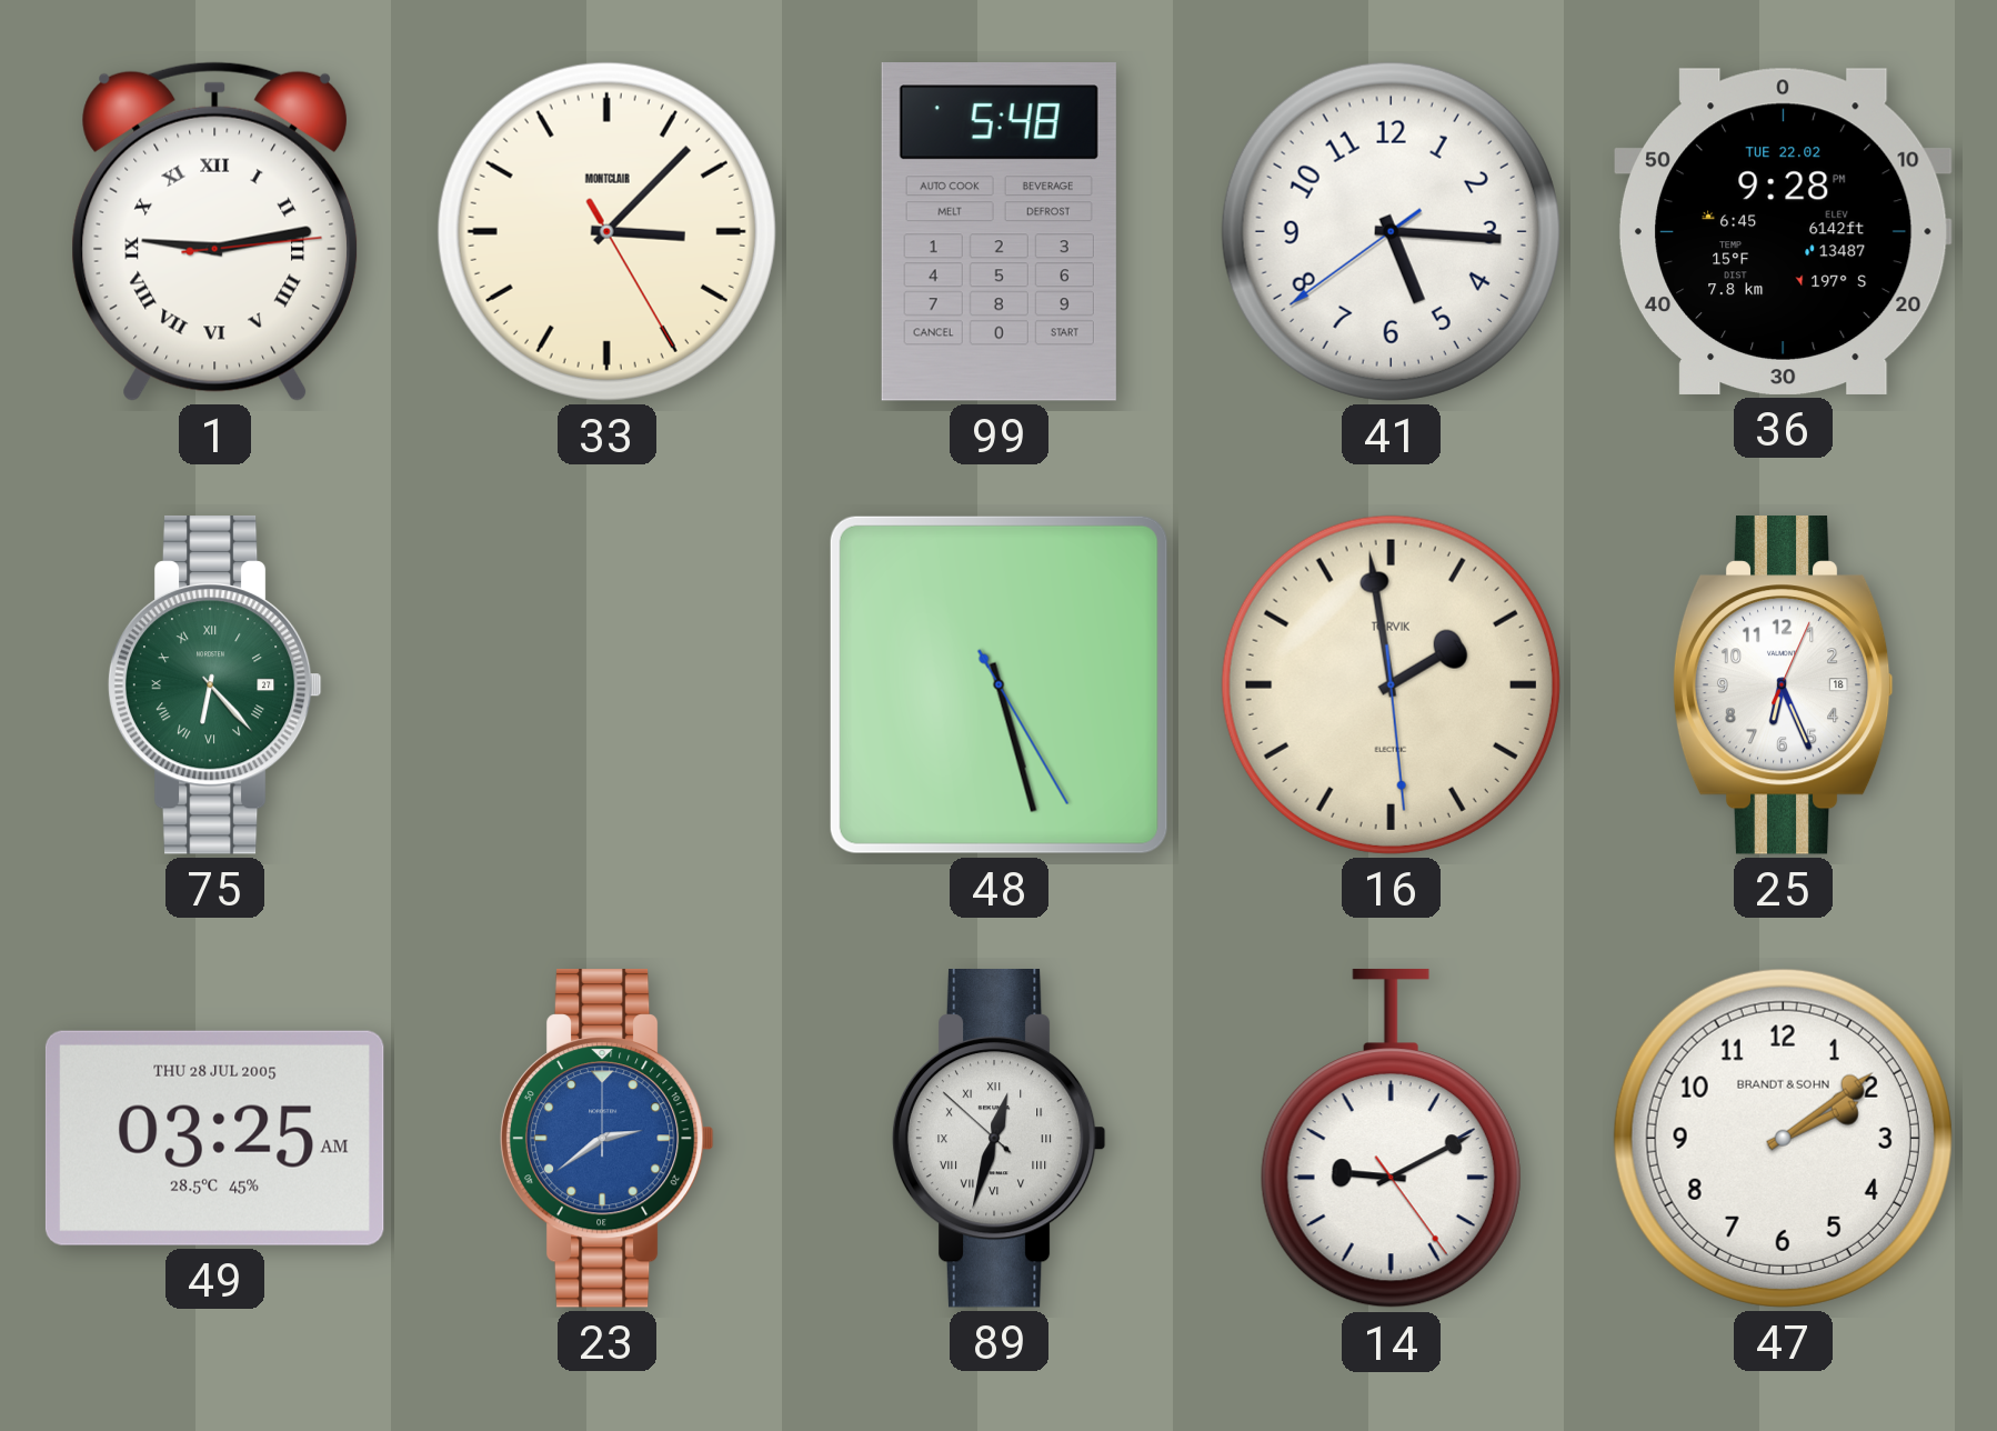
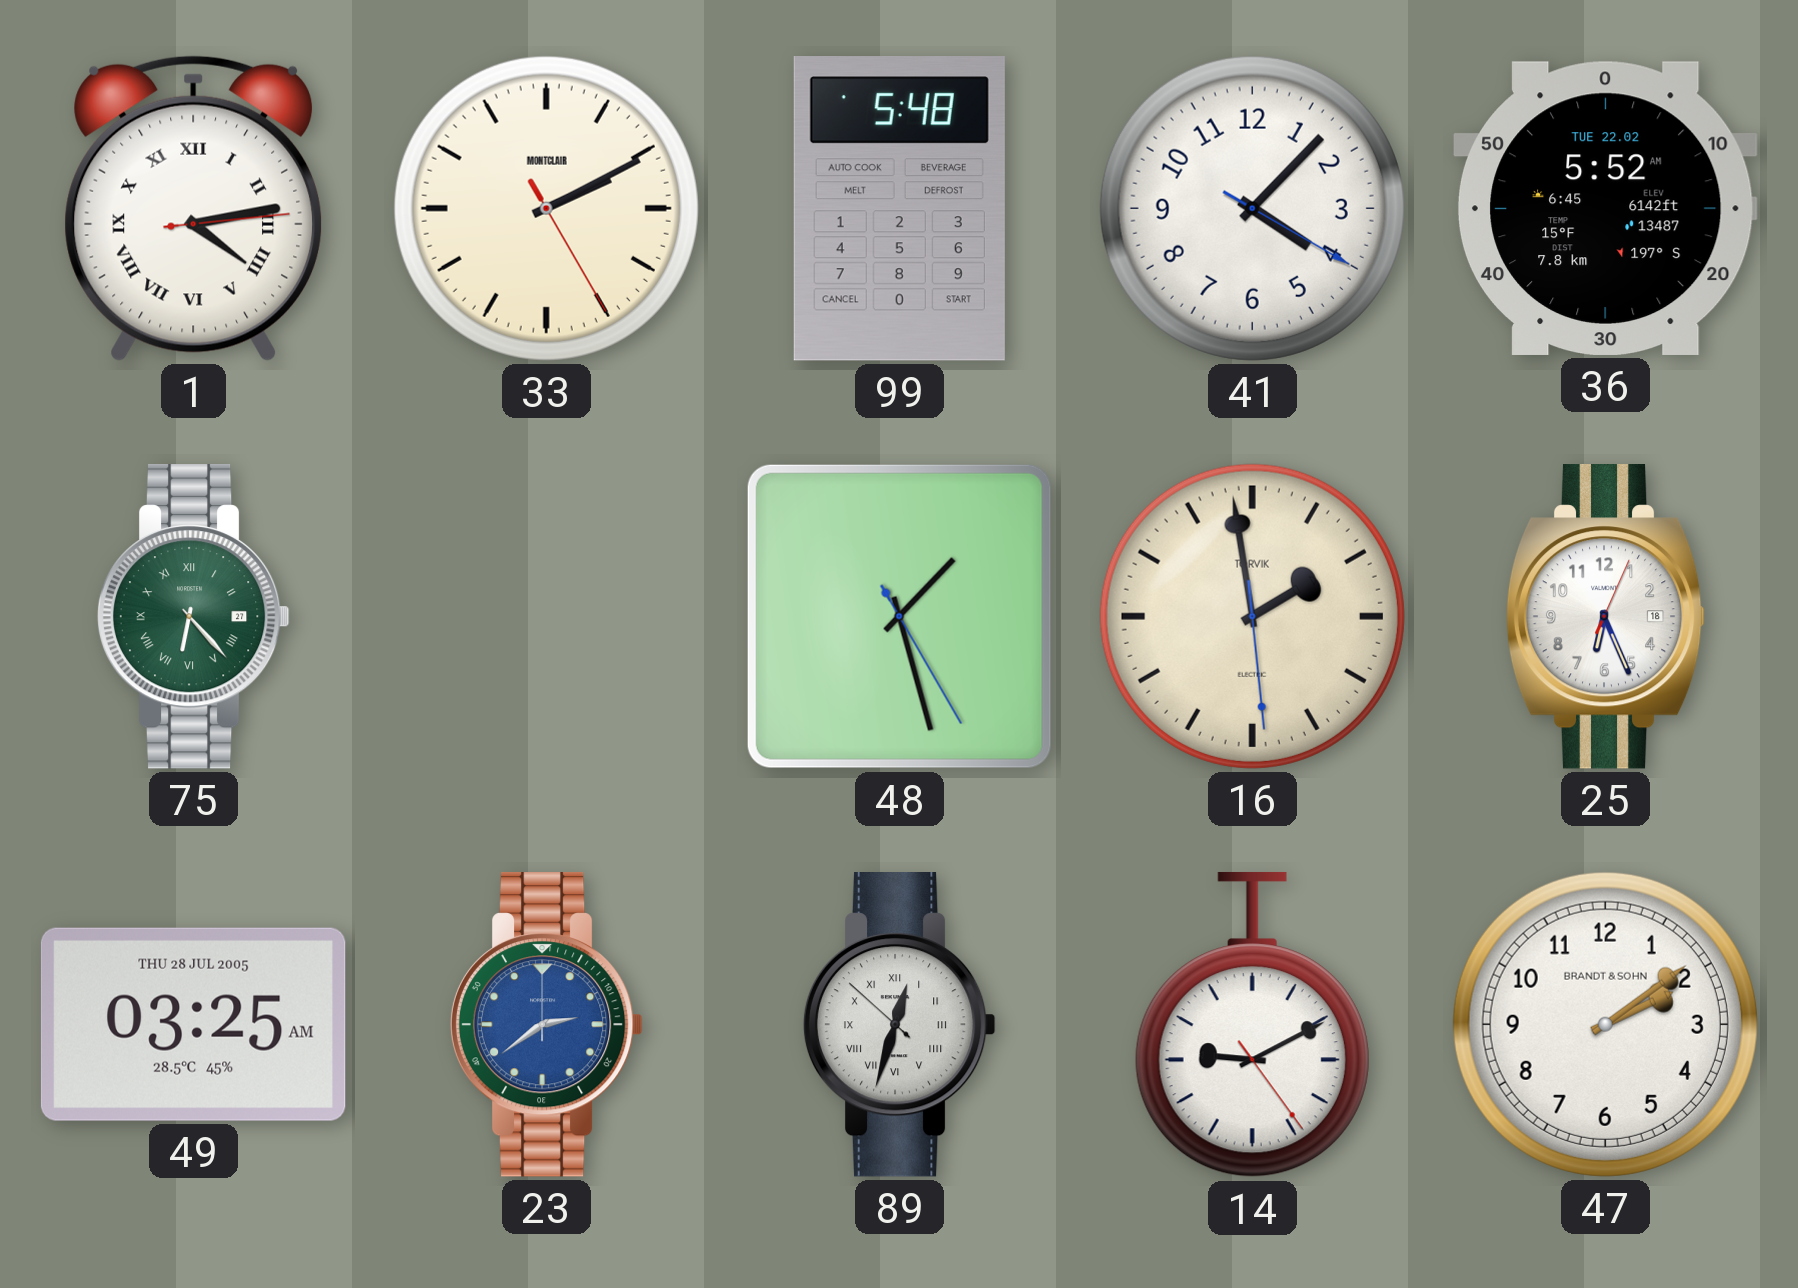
1: 9:13 -> 4:13 (194, 208)
33: 3:07 -> 2:10 (546, 208)
41: 5:15 -> 4:07 (1252, 208)
36: 9:28 -> 5:52 (1605, 208)
48: 5:27 -> 1:27 (899, 616)
